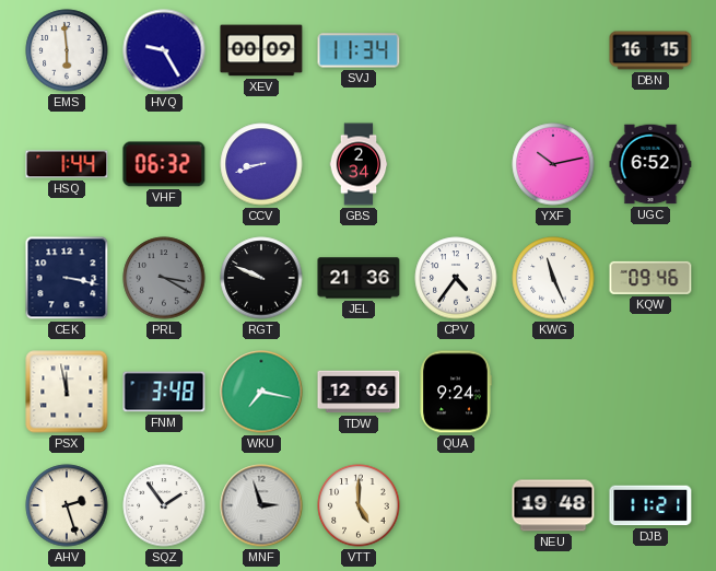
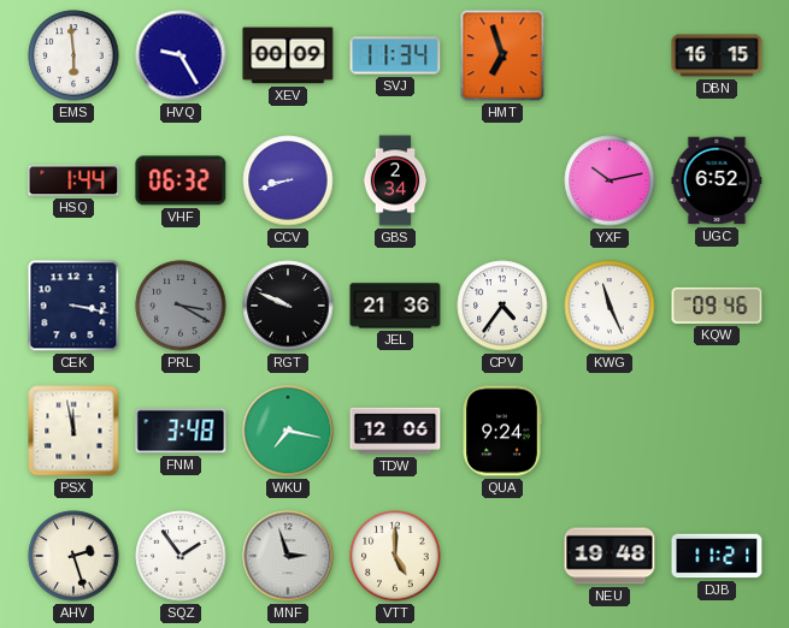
HMT: none -> 6:57 (502, 55)
